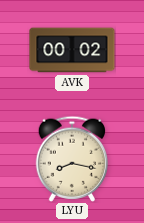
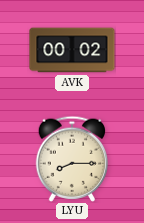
LYU: 8:17 -> 8:15 (72, 159)
